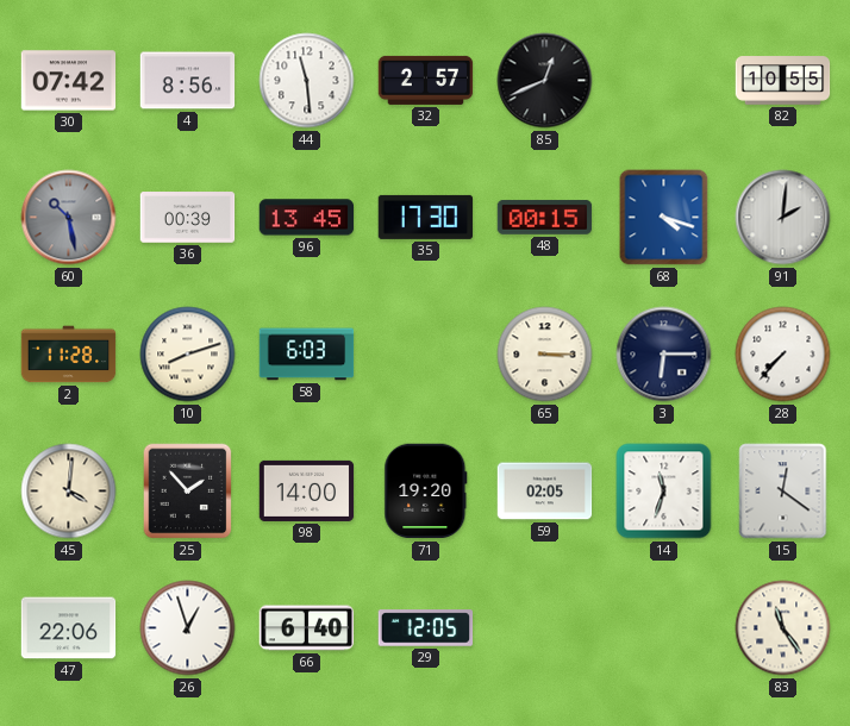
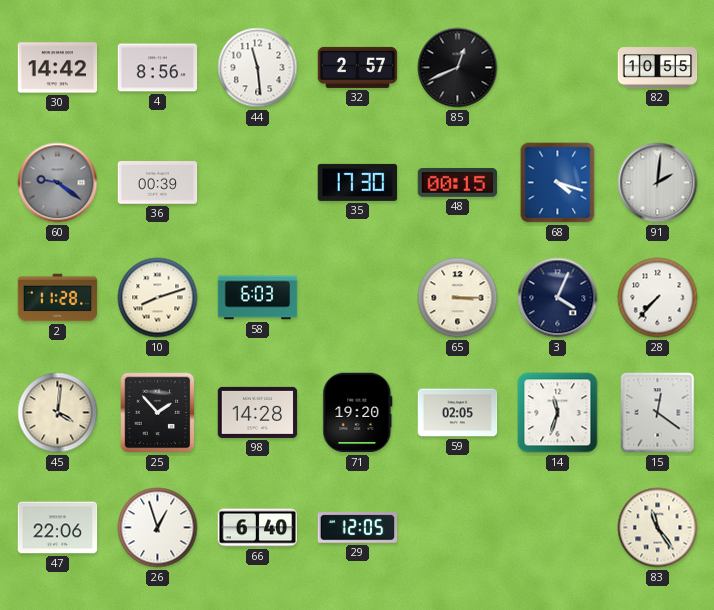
30: 07:42 -> 14:42 (58, 68)
60: 10:28 -> 9:21 (58, 183)
96: 13:45 -> none (307, 218)
3: 6:15 -> 4:04 (558, 298)
98: 14:00 -> 14:28 (258, 412)
